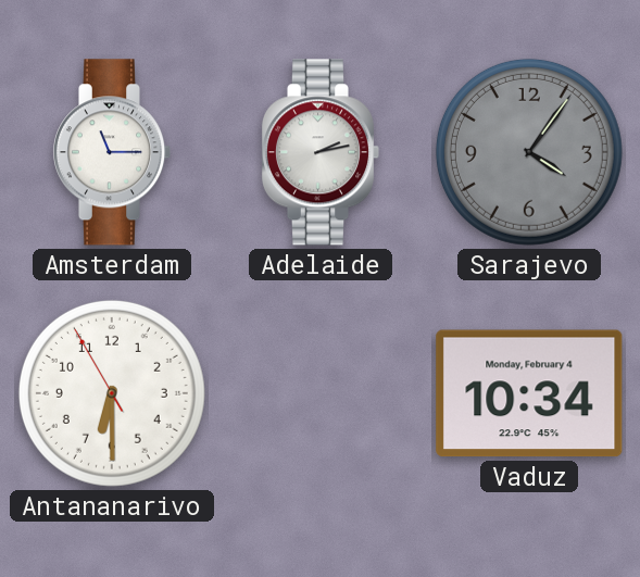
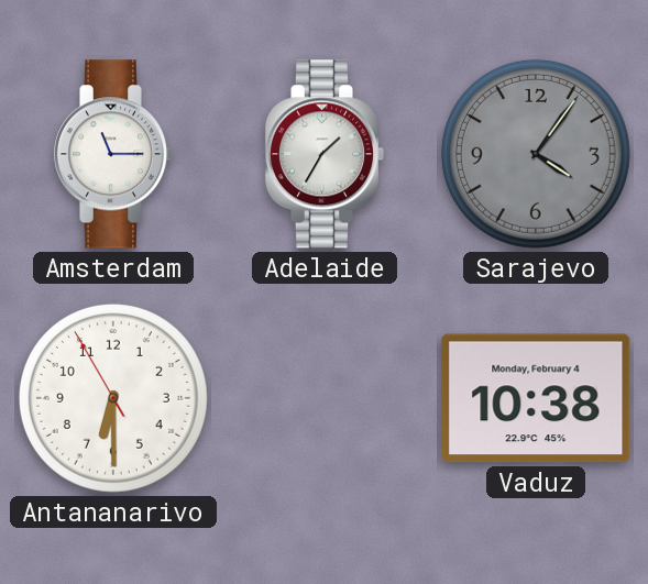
Adelaide: 2:13 -> 1:35 (325, 154)
Vaduz: 10:34 -> 10:38 (536, 398)
